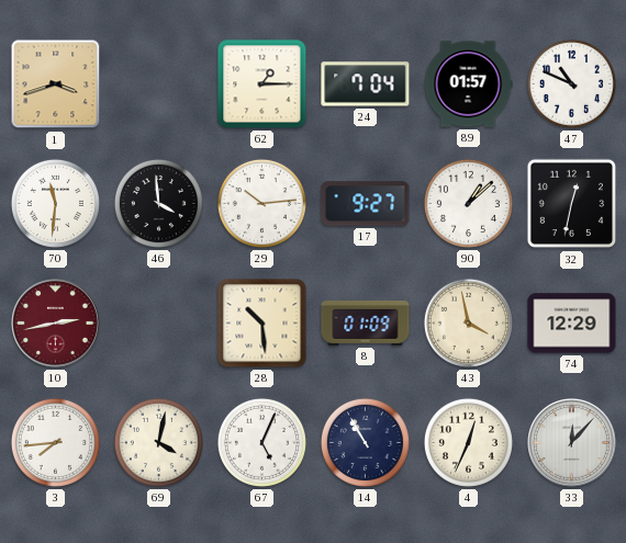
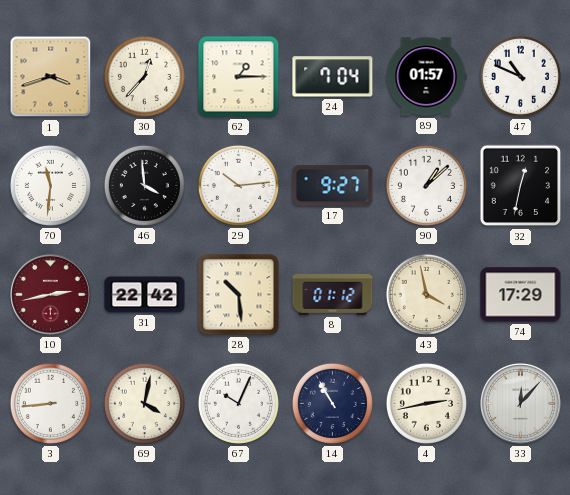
30: none -> 12:37 (144, 76)
31: none -> 22:42 (145, 295)
8: 01:09 -> 01:12 (333, 294)
74: 12:29 -> 17:29 (521, 295)
3: 7:44 -> 8:44 (50, 403)
67: 5:04 -> 10:04 (238, 403)
4: 12:34 -> 2:43 (426, 403)
